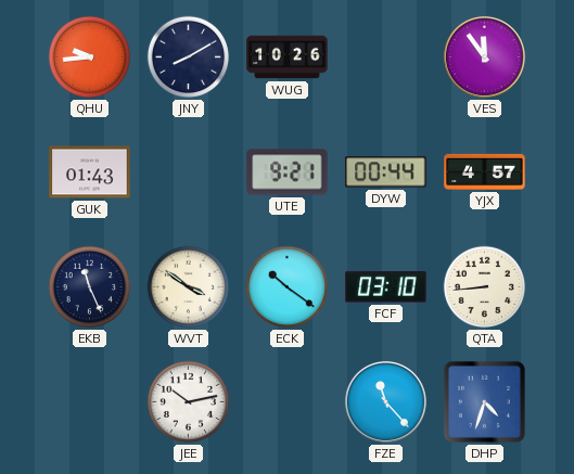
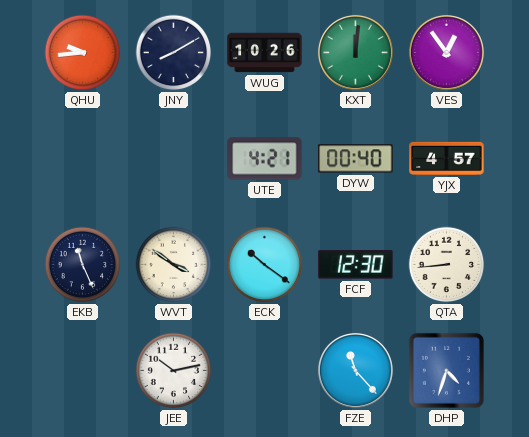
KXT: none -> 12:01 (355, 52)
VES: 11:54 -> 12:54 (446, 52)
GUK: 01:43 -> none (90, 172)
UTE: 9:21 -> 4:21 (265, 159)
DYW: 00:44 -> 00:40 (356, 159)
FCF: 03:10 -> 12:30 (356, 265)
